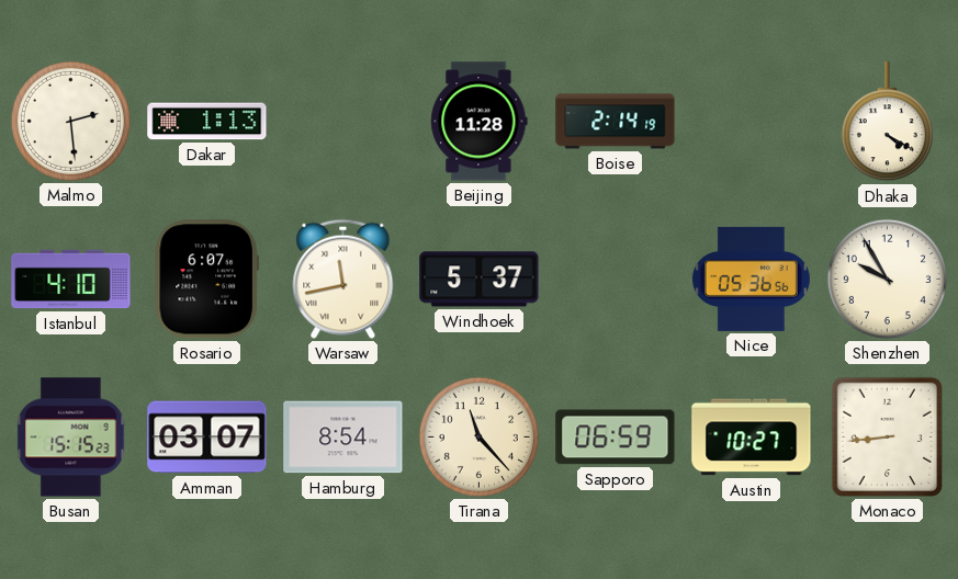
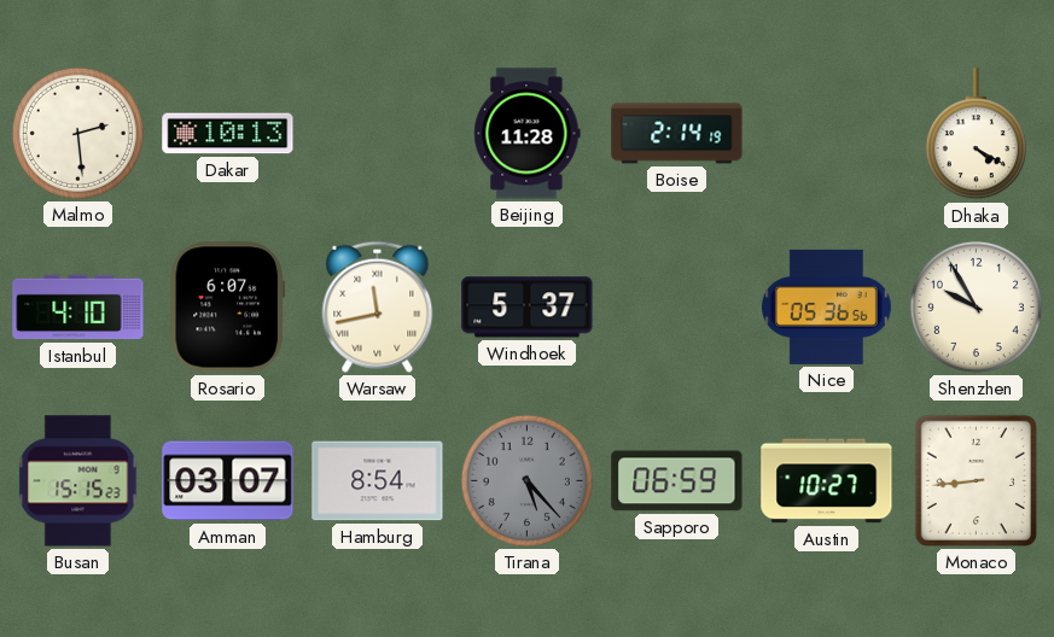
Dakar: 1:13 -> 10:13 (228, 134)
Tirana: 11:23 -> 5:23 (526, 480)
Tirana dial: cream -> grey (526, 480)
